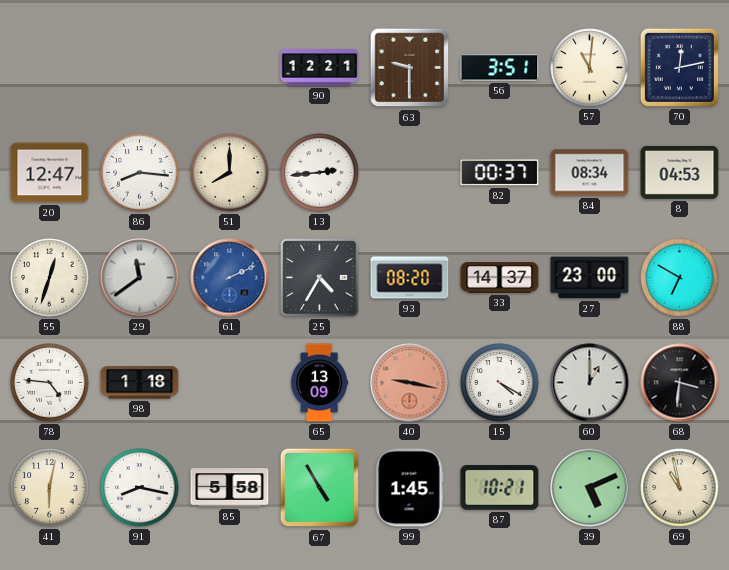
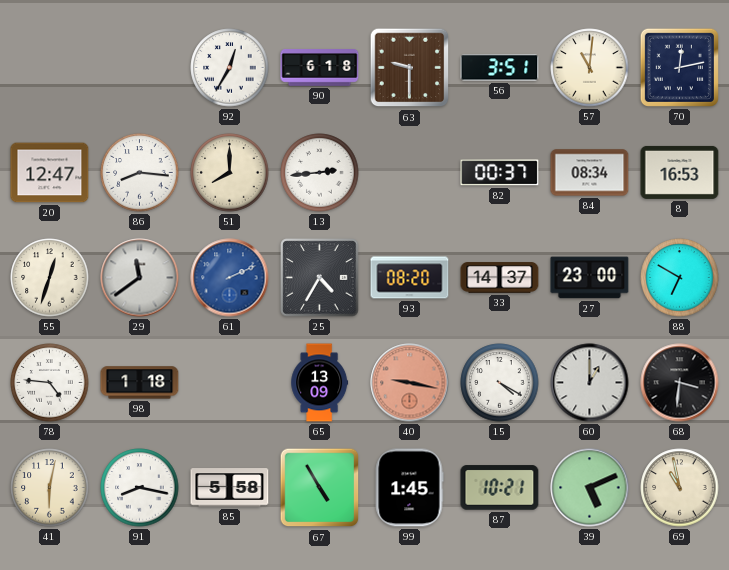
92: none -> 12:35 (230, 68)
90: 12:21 -> 6:18 (320, 68)
8: 04:53 -> 16:53 (680, 172)
